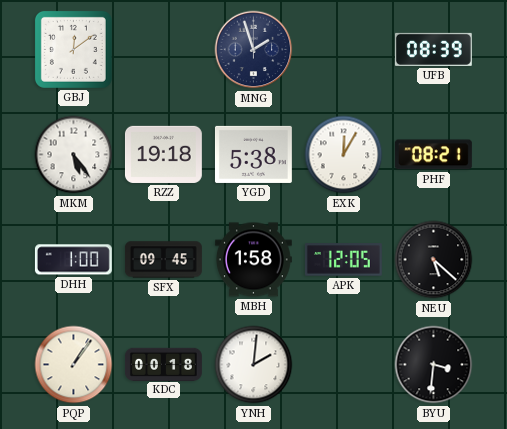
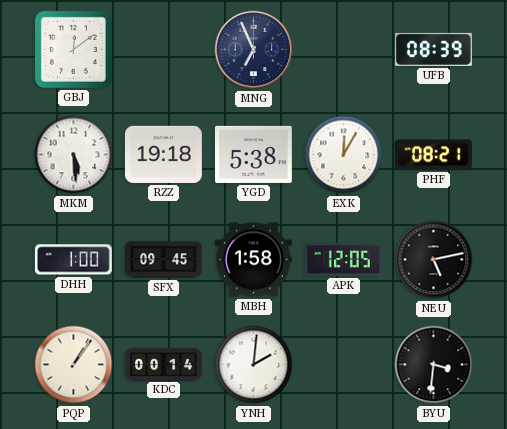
MNG: 1:57 -> 6:56 (254, 50)
MKM: 5:24 -> 5:29 (74, 155)
NEU: 5:22 -> 5:13 (434, 260)
KDC: 00:18 -> 00:14 (164, 364)
